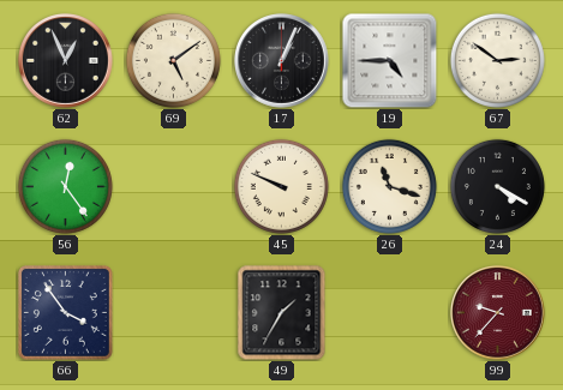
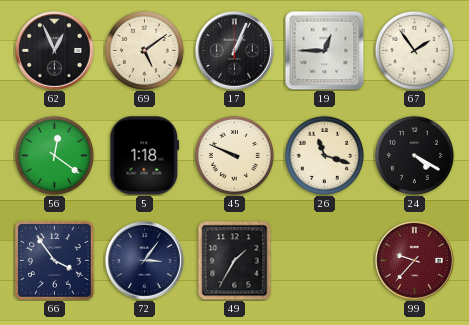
19: 4:45 -> 12:45 (324, 50)
67: 2:51 -> 1:54 (414, 50)
56: 12:24 -> 12:21 (54, 155)
5: none -> 1:18 (145, 156)
72: none -> 3:06 (145, 261)
